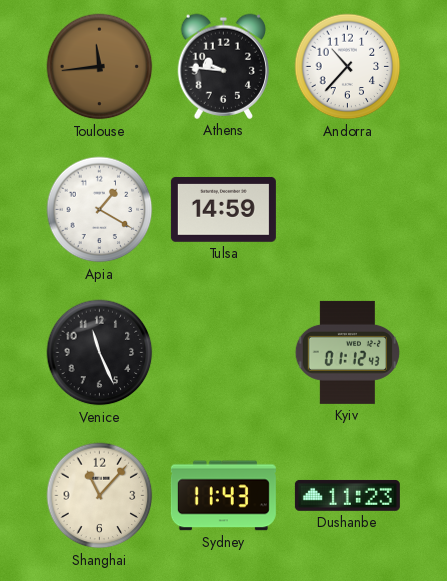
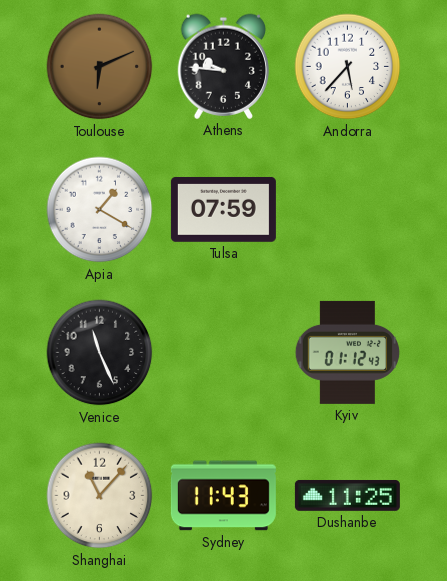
Toulouse: 11:44 -> 6:11 (100, 67)
Andorra: 10:37 -> 5:37 (348, 67)
Tulsa: 14:59 -> 07:59 (223, 209)
Dushanbe: 11:23 -> 11:25 (347, 495)
